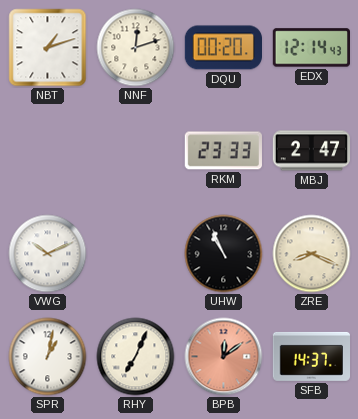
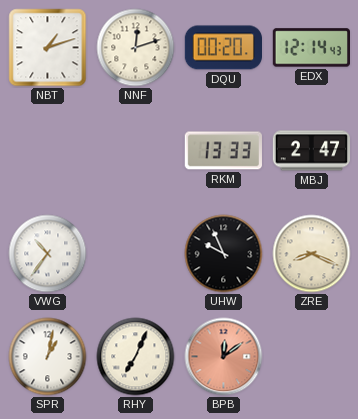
RKM: 23:33 -> 13:33 (223, 151)
VWG: 10:11 -> 10:36 (48, 254)
UHW: 10:56 -> 9:56 (224, 254)
SFB: 14:37 -> none (311, 356)
